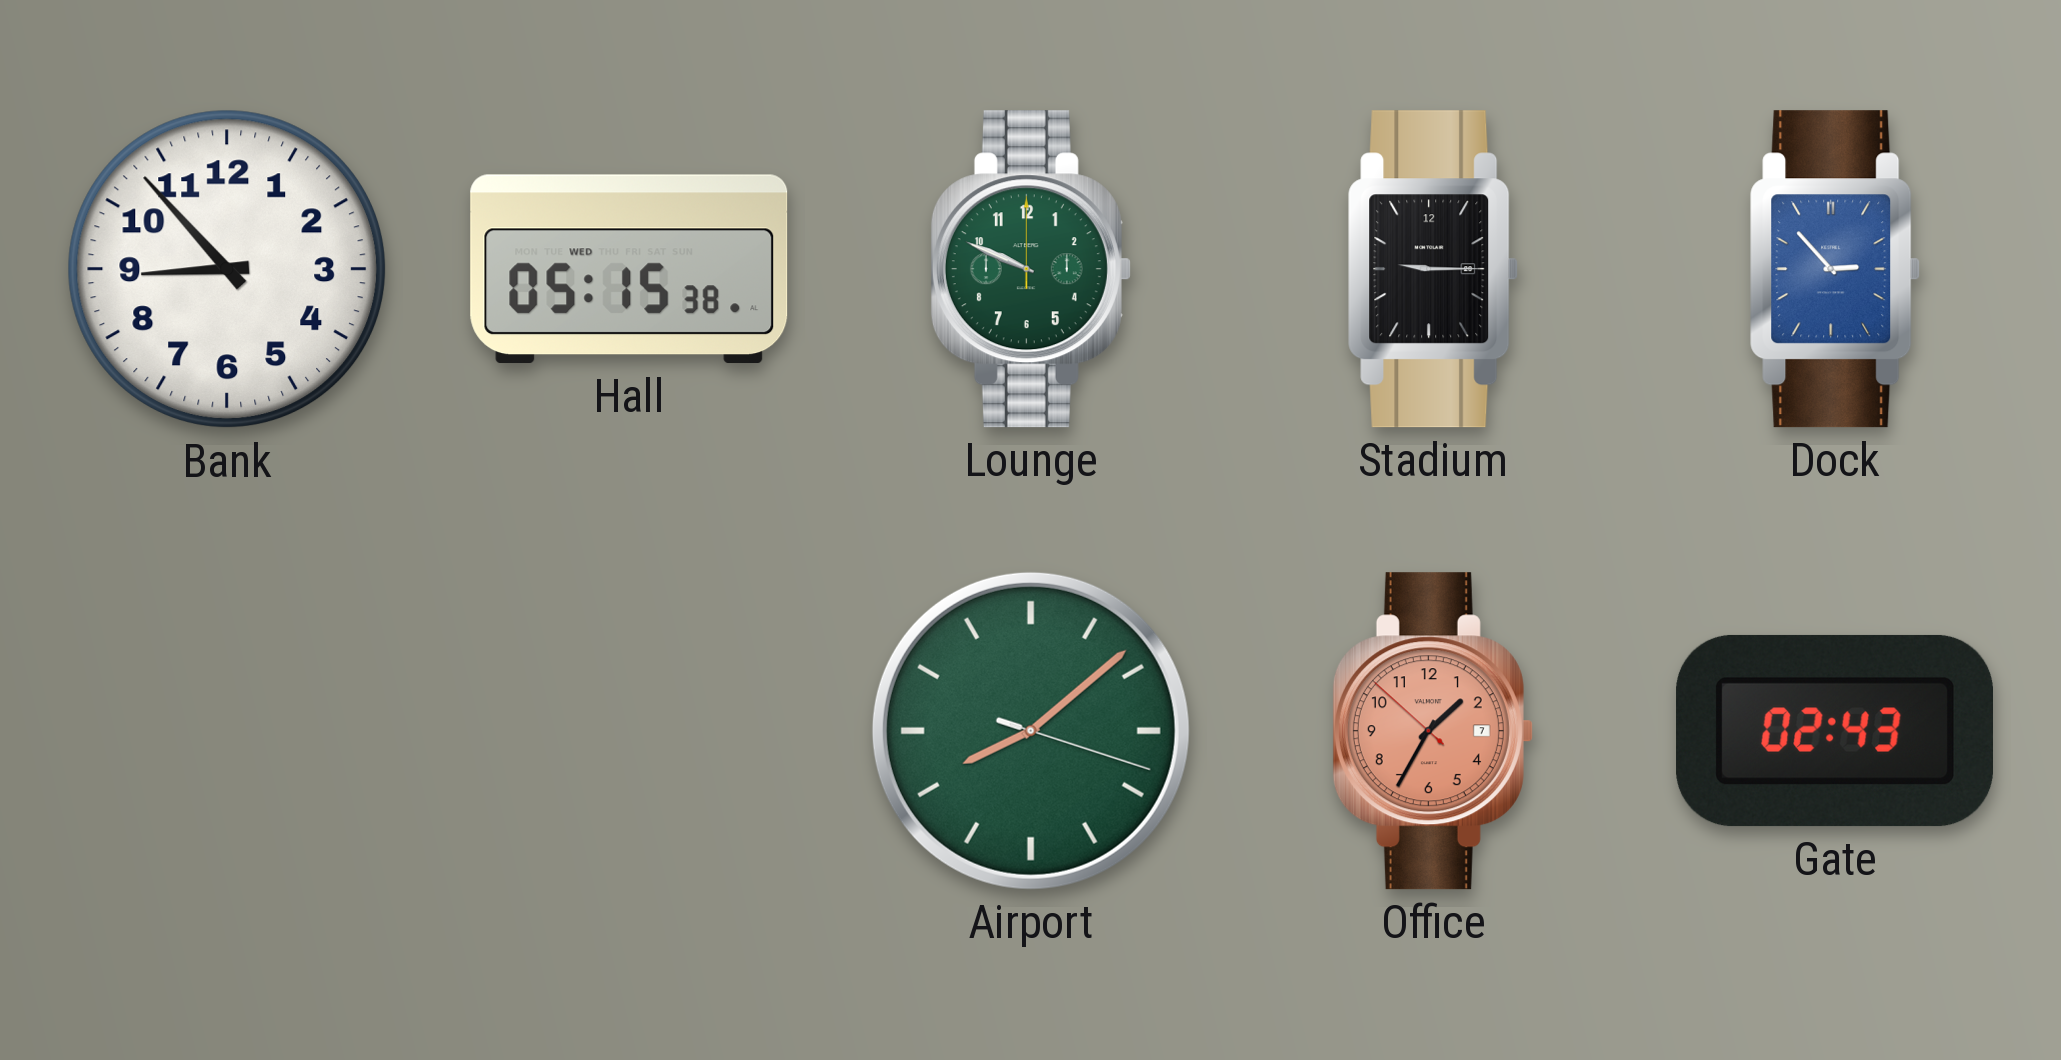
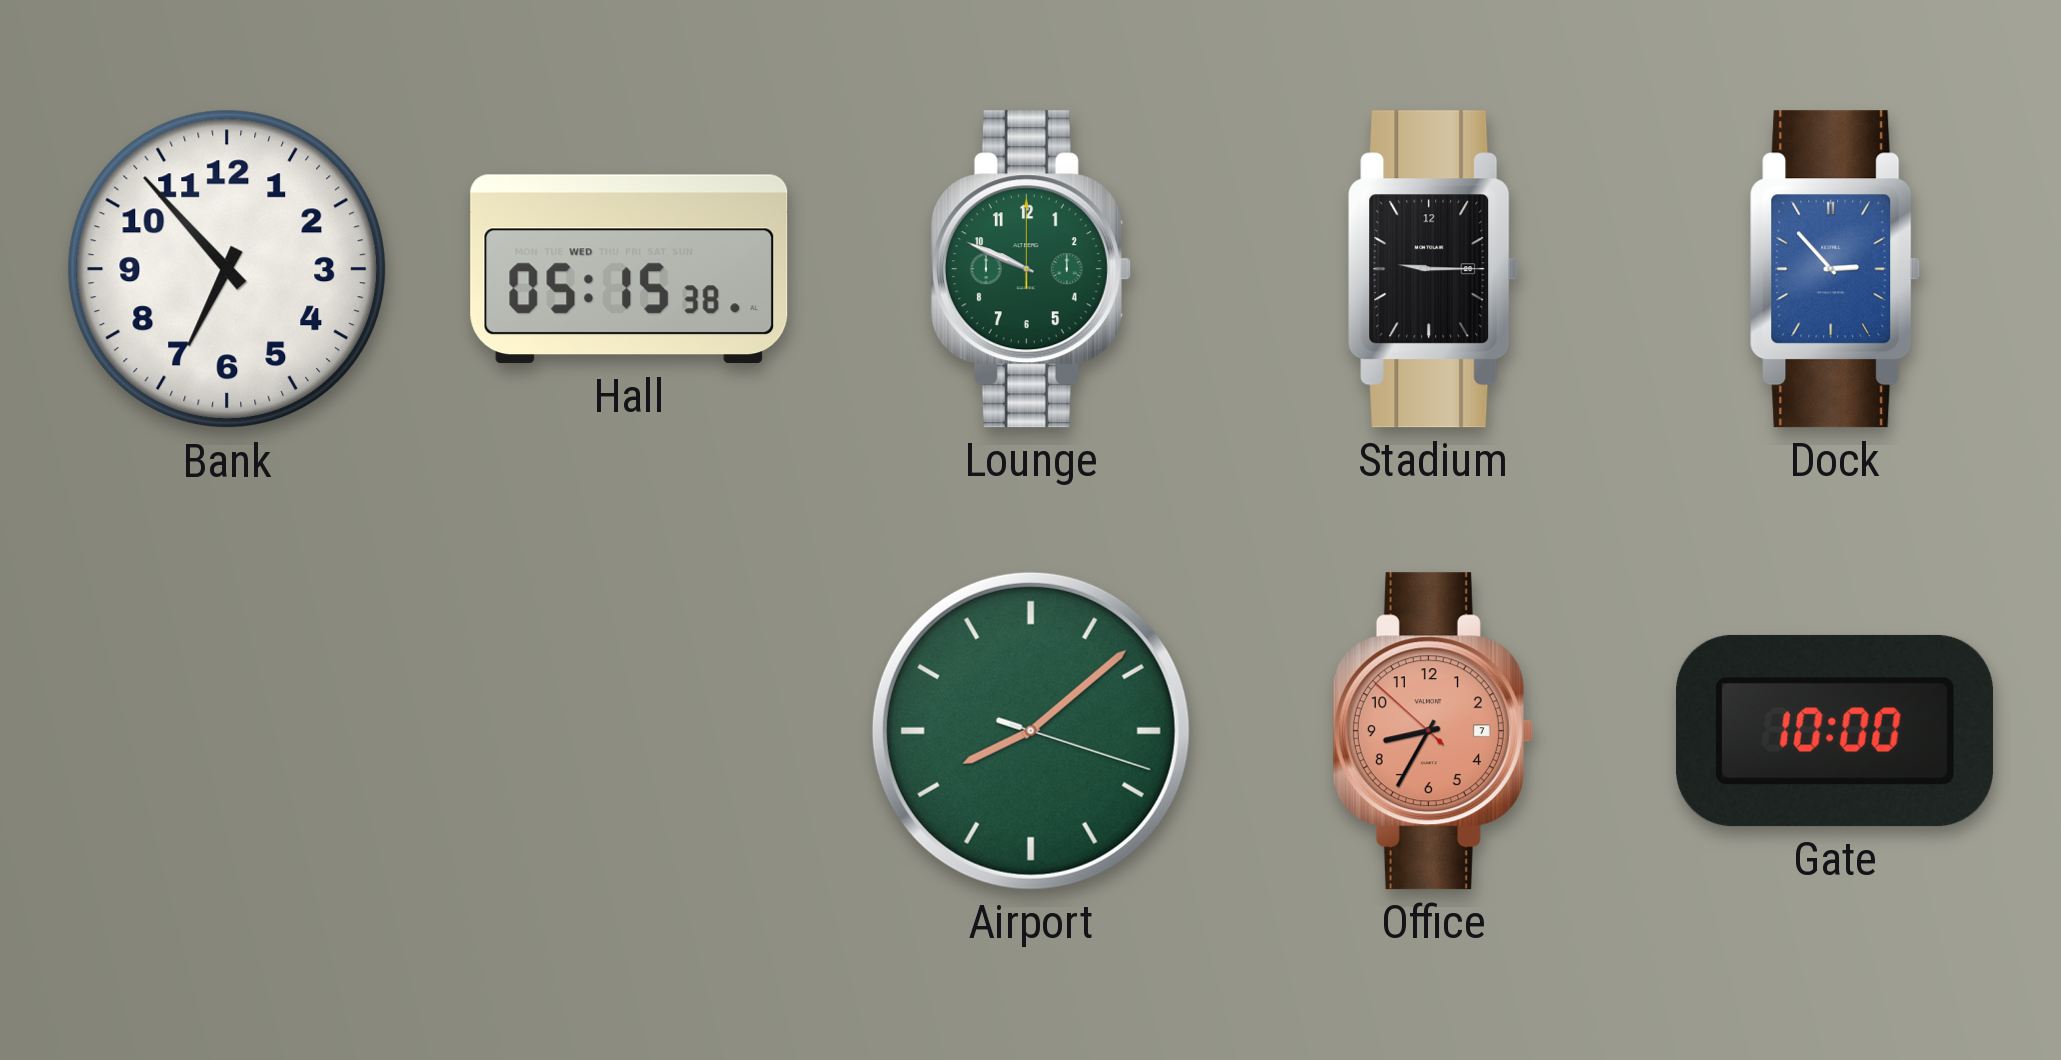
Bank: 8:53 -> 6:53 (227, 269)
Office: 1:34 -> 8:34 (1433, 731)
Gate: 02:43 -> 10:00 (1834, 731)
